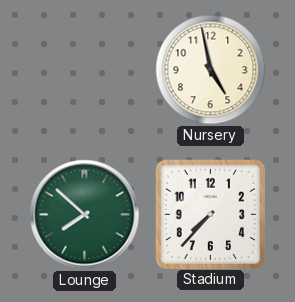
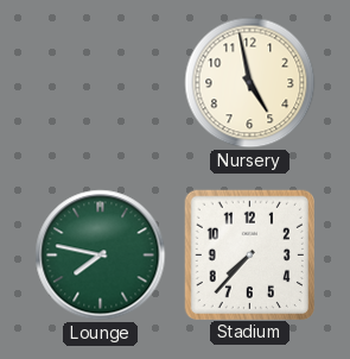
Lounge: 7:52 -> 7:47 (101, 256)
